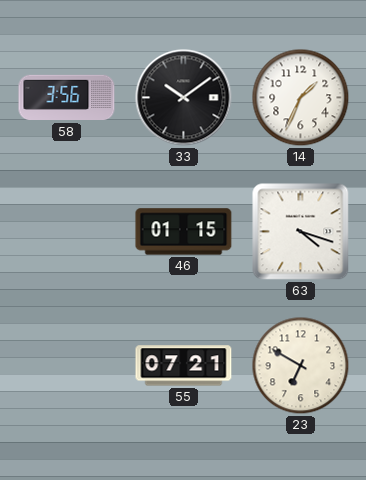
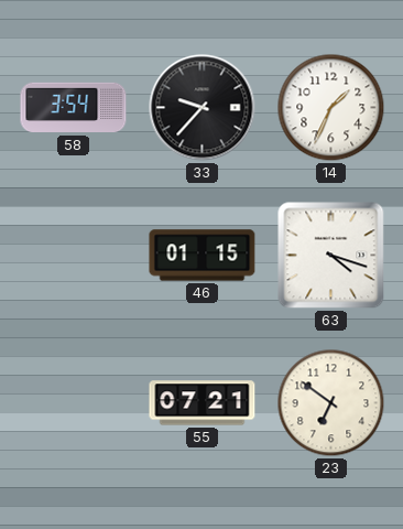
58: 3:56 -> 3:54 (74, 108)
33: 10:09 -> 9:37 (203, 108)
23: 6:50 -> 6:51 (331, 403)
